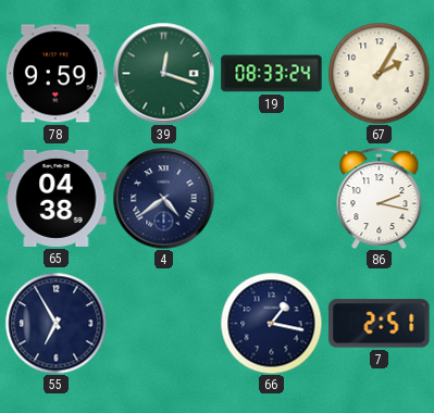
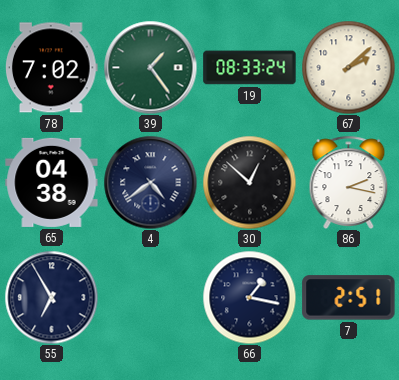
78: 9:59 -> 7:02 (52, 68)
39: 12:18 -> 1:24 (150, 67)
67: 2:05 -> 2:08 (348, 67)
30: none -> 12:52 (249, 182)
